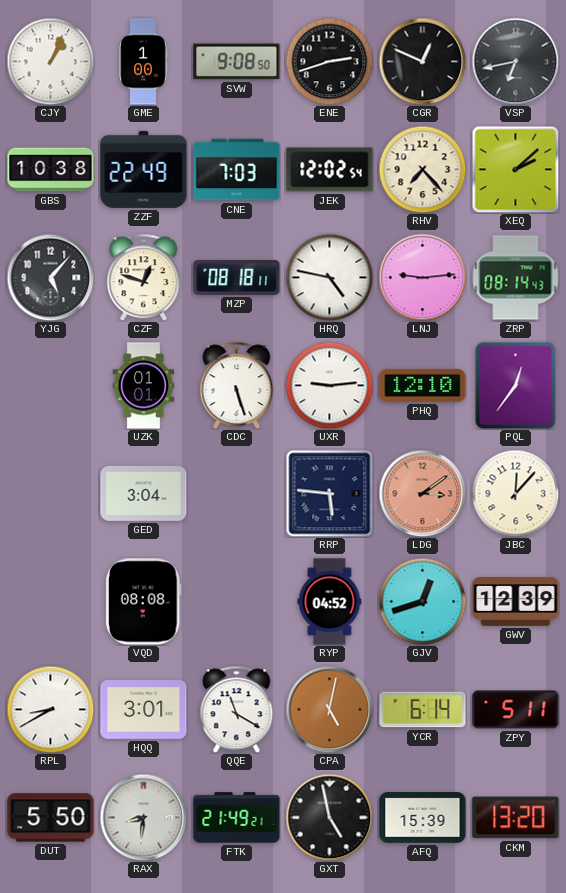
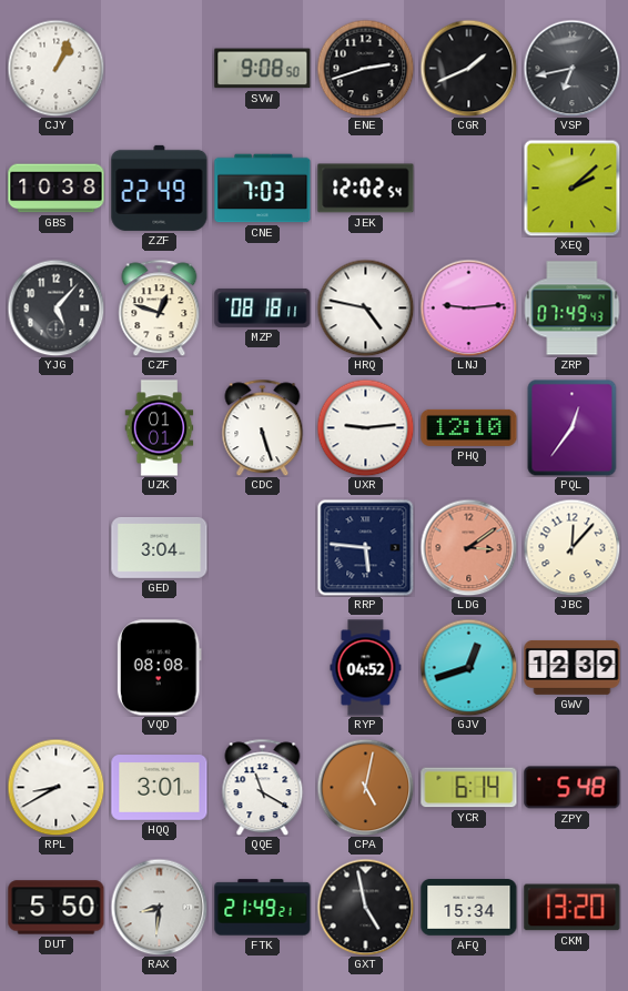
GME: 1:00 -> none (143, 62)
CGR: 12:49 -> 1:41 (468, 68)
RHV: 7:23 -> none (422, 169)
ZRP: 08:14 -> 07:49 (573, 309)
ZPY: 5:11 -> 5:48 (573, 788)
AFQ: 15:39 -> 15:34 (469, 908)
